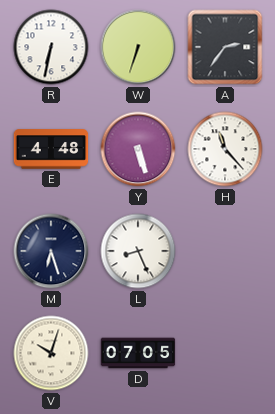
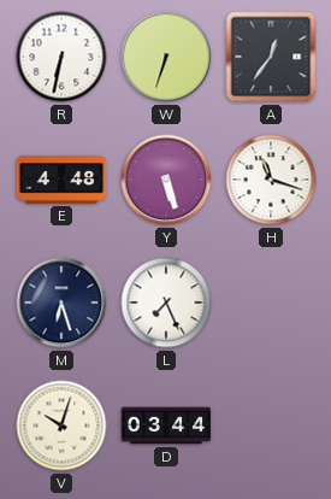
A: 2:36 -> 12:36 (271, 57)
H: 11:23 -> 11:18 (271, 180)
L: 8:26 -> 7:26 (166, 303)
D: 07:05 -> 03:44 (166, 425)
